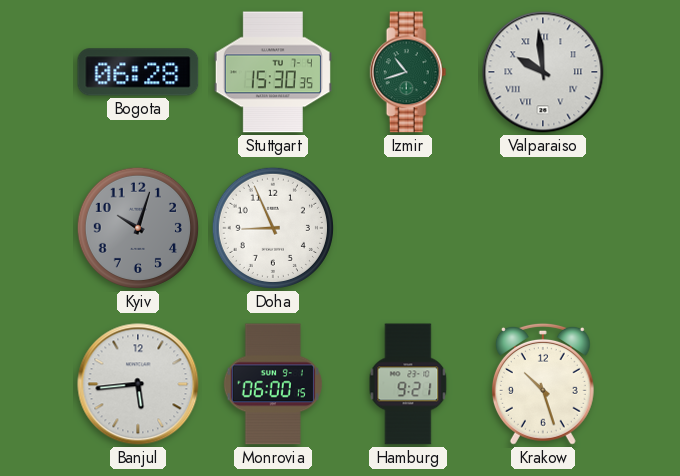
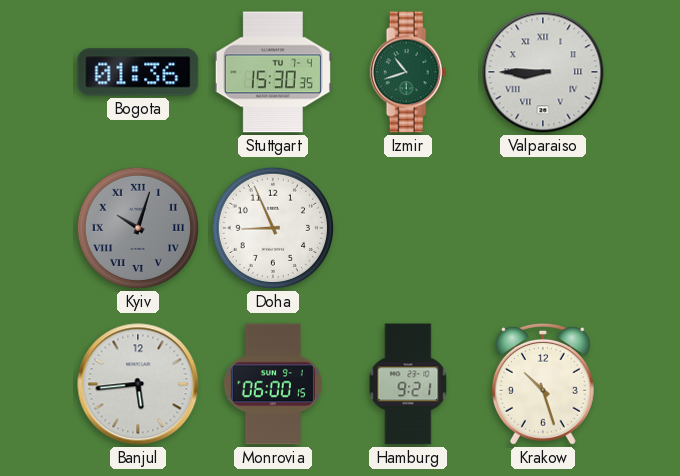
Bogota: 06:28 -> 01:36 (138, 72)
Valparaiso: 9:59 -> 8:45 (543, 72)
Kyiv numerals: Arabic -> Roman (138, 228)
